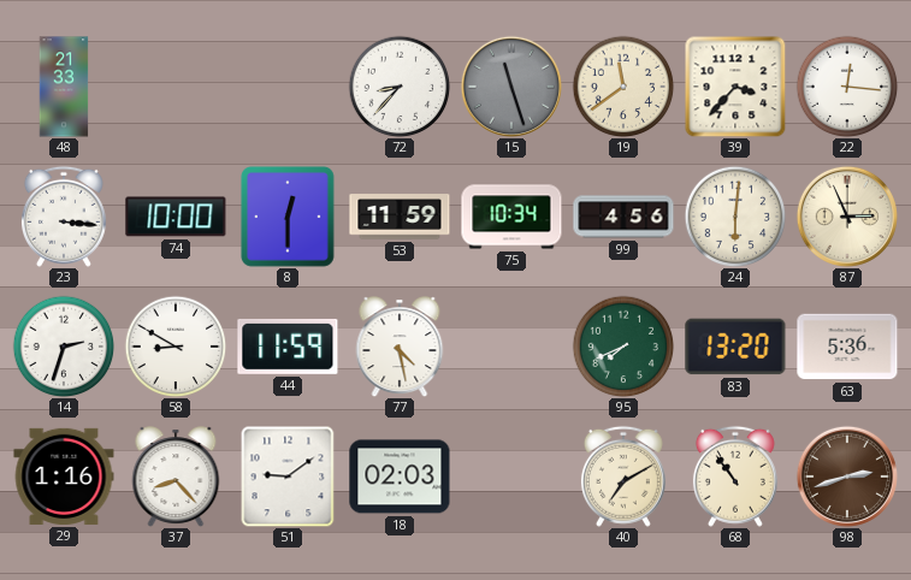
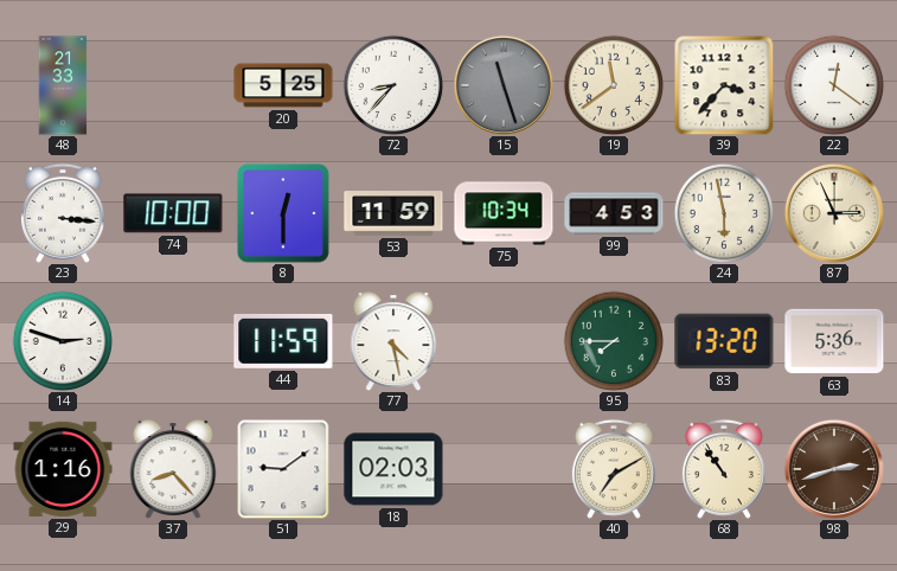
20: none -> 5:25 (283, 85)
22: 12:16 -> 12:21 (834, 85)
99: 4:56 -> 4:53 (614, 213)
24: 6:01 -> 5:58 (724, 213)
14: 2:33 -> 2:48 (63, 341)
58: 8:50 -> none (176, 347)
95: 7:41 -> 7:45 (614, 341)
